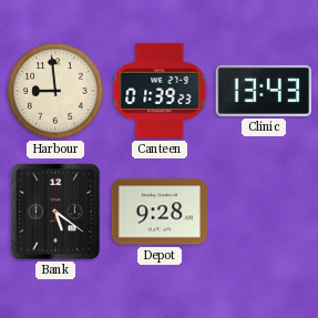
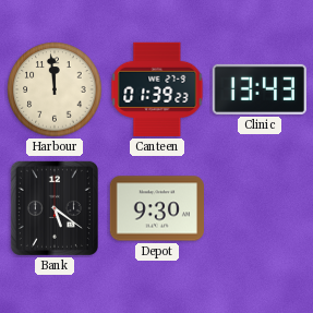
Harbour: 8:59 -> 11:59 (55, 89)
Depot: 9:28 -> 9:30 (157, 208)
